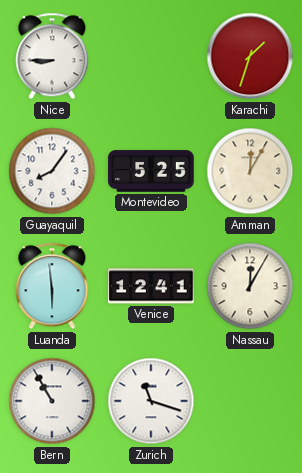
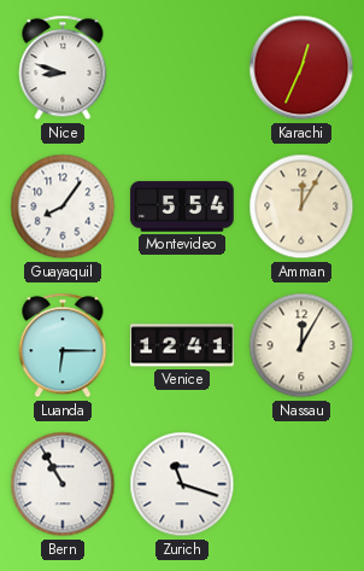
Nice: 8:45 -> 8:48 (63, 68)
Karachi: 1:33 -> 12:34 (301, 68)
Montevideo: 5:25 -> 5:54 (182, 206)
Luanda: 5:59 -> 6:15 (63, 345)
